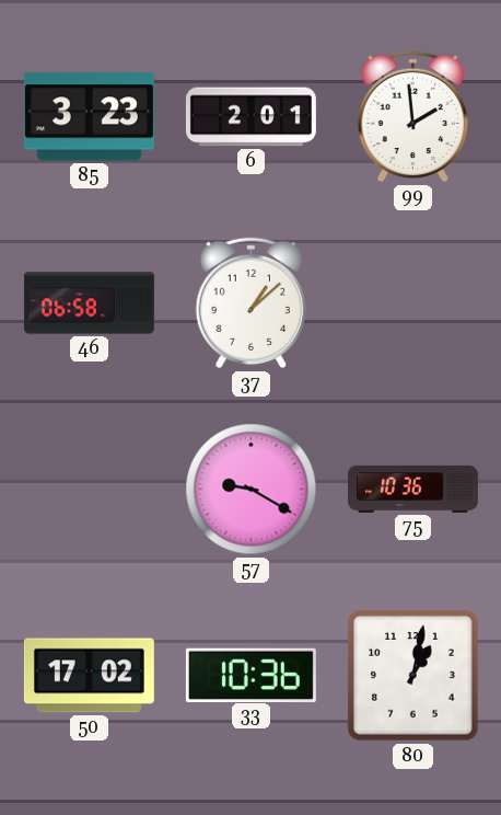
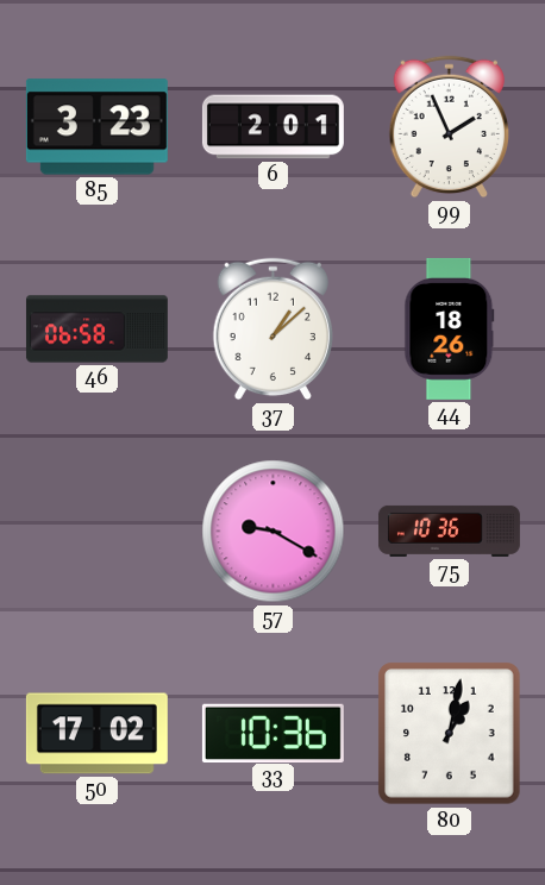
99: 1:59 -> 1:56 (449, 127)
44: none -> 18:26 (450, 328)
